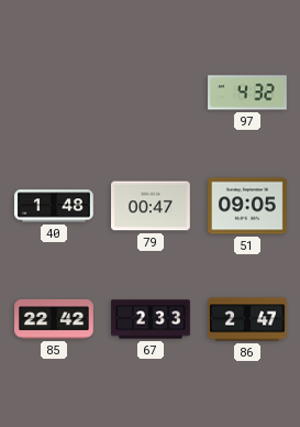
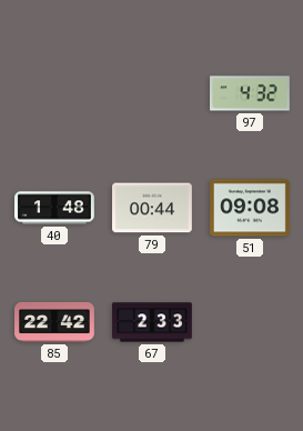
79: 00:47 -> 00:44 (153, 208)
51: 09:05 -> 09:08 (251, 208)
86: 2:47 -> none (248, 319)
